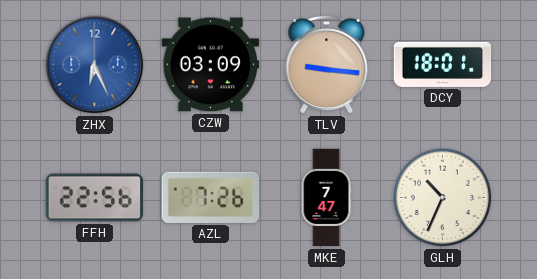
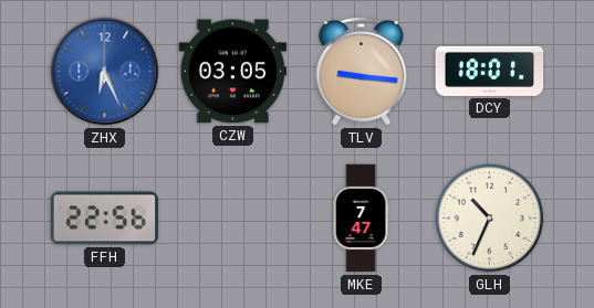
CZW: 03:09 -> 03:05 (233, 72)
AZL: 7:26 -> none (210, 197)
